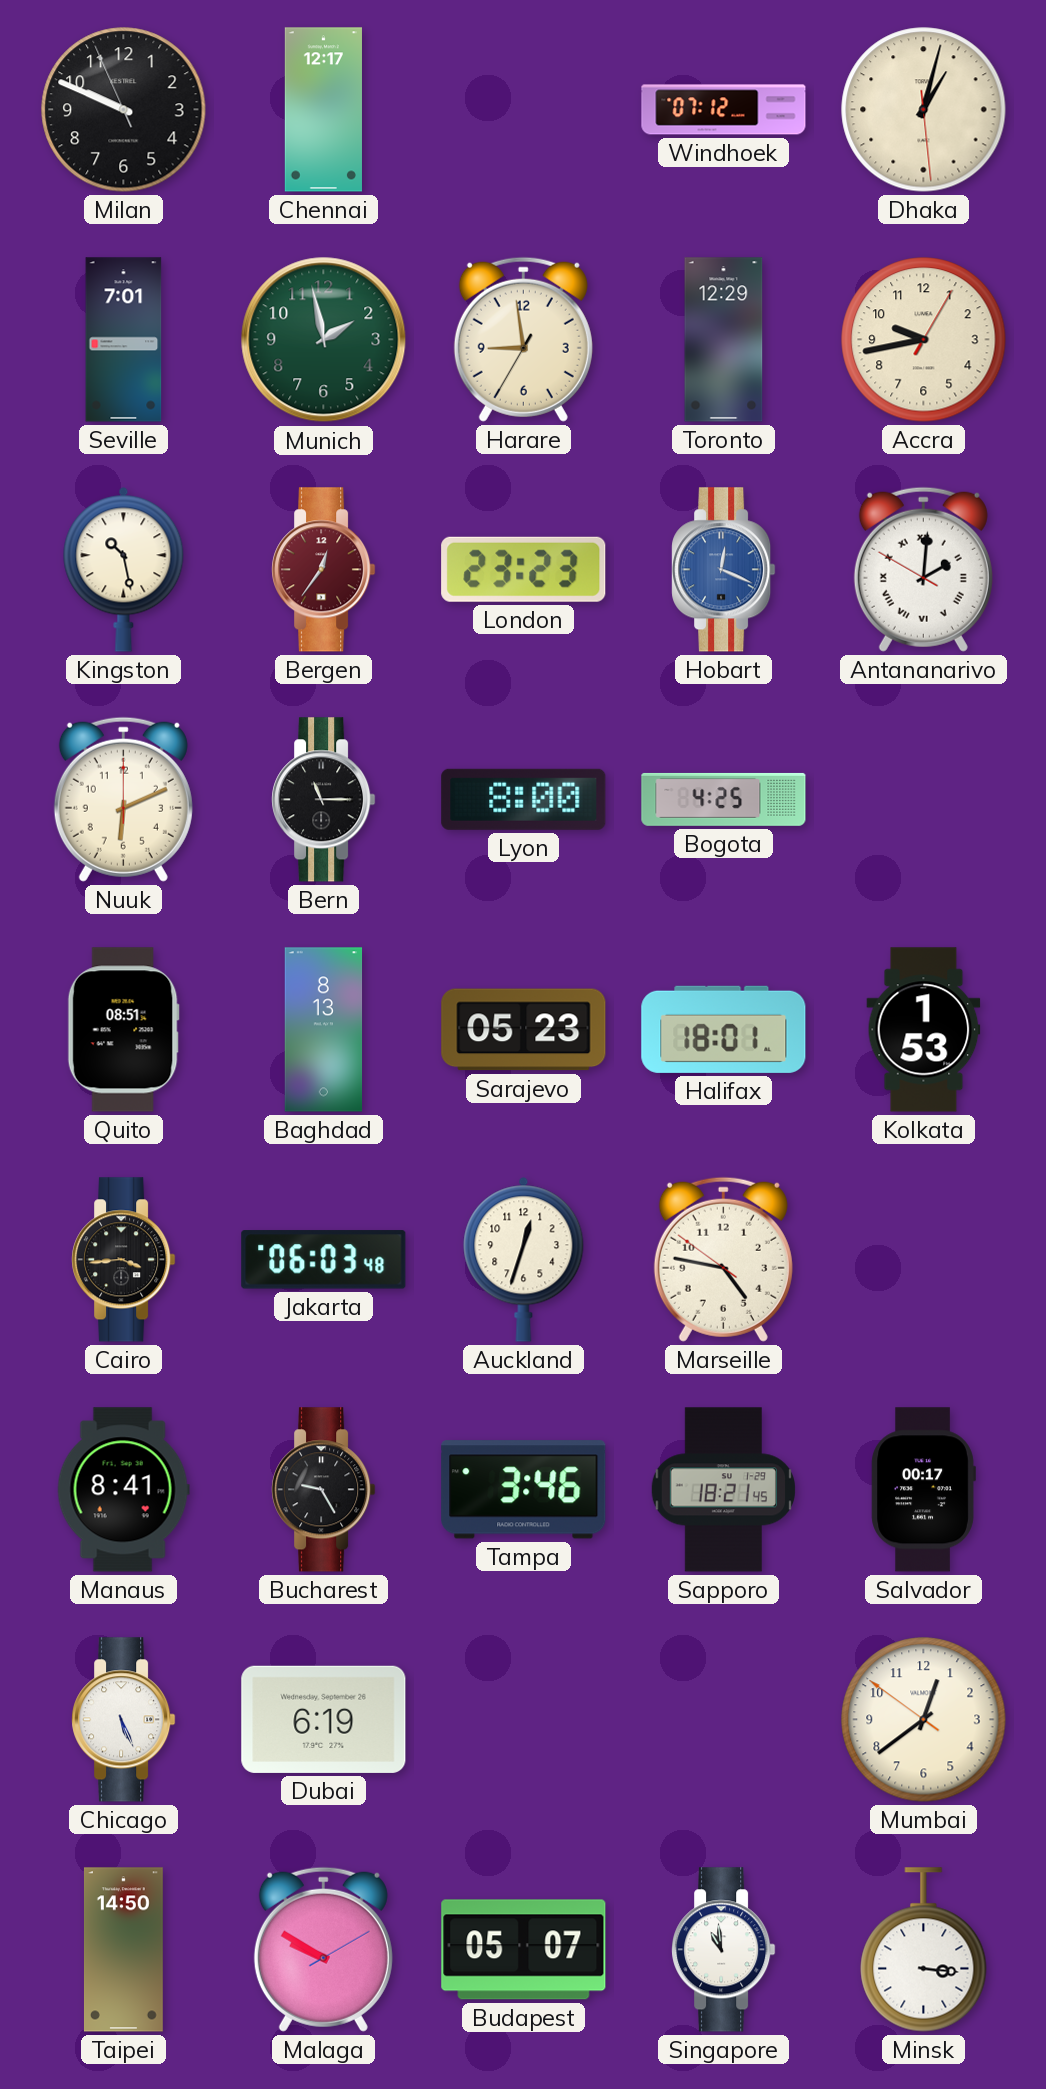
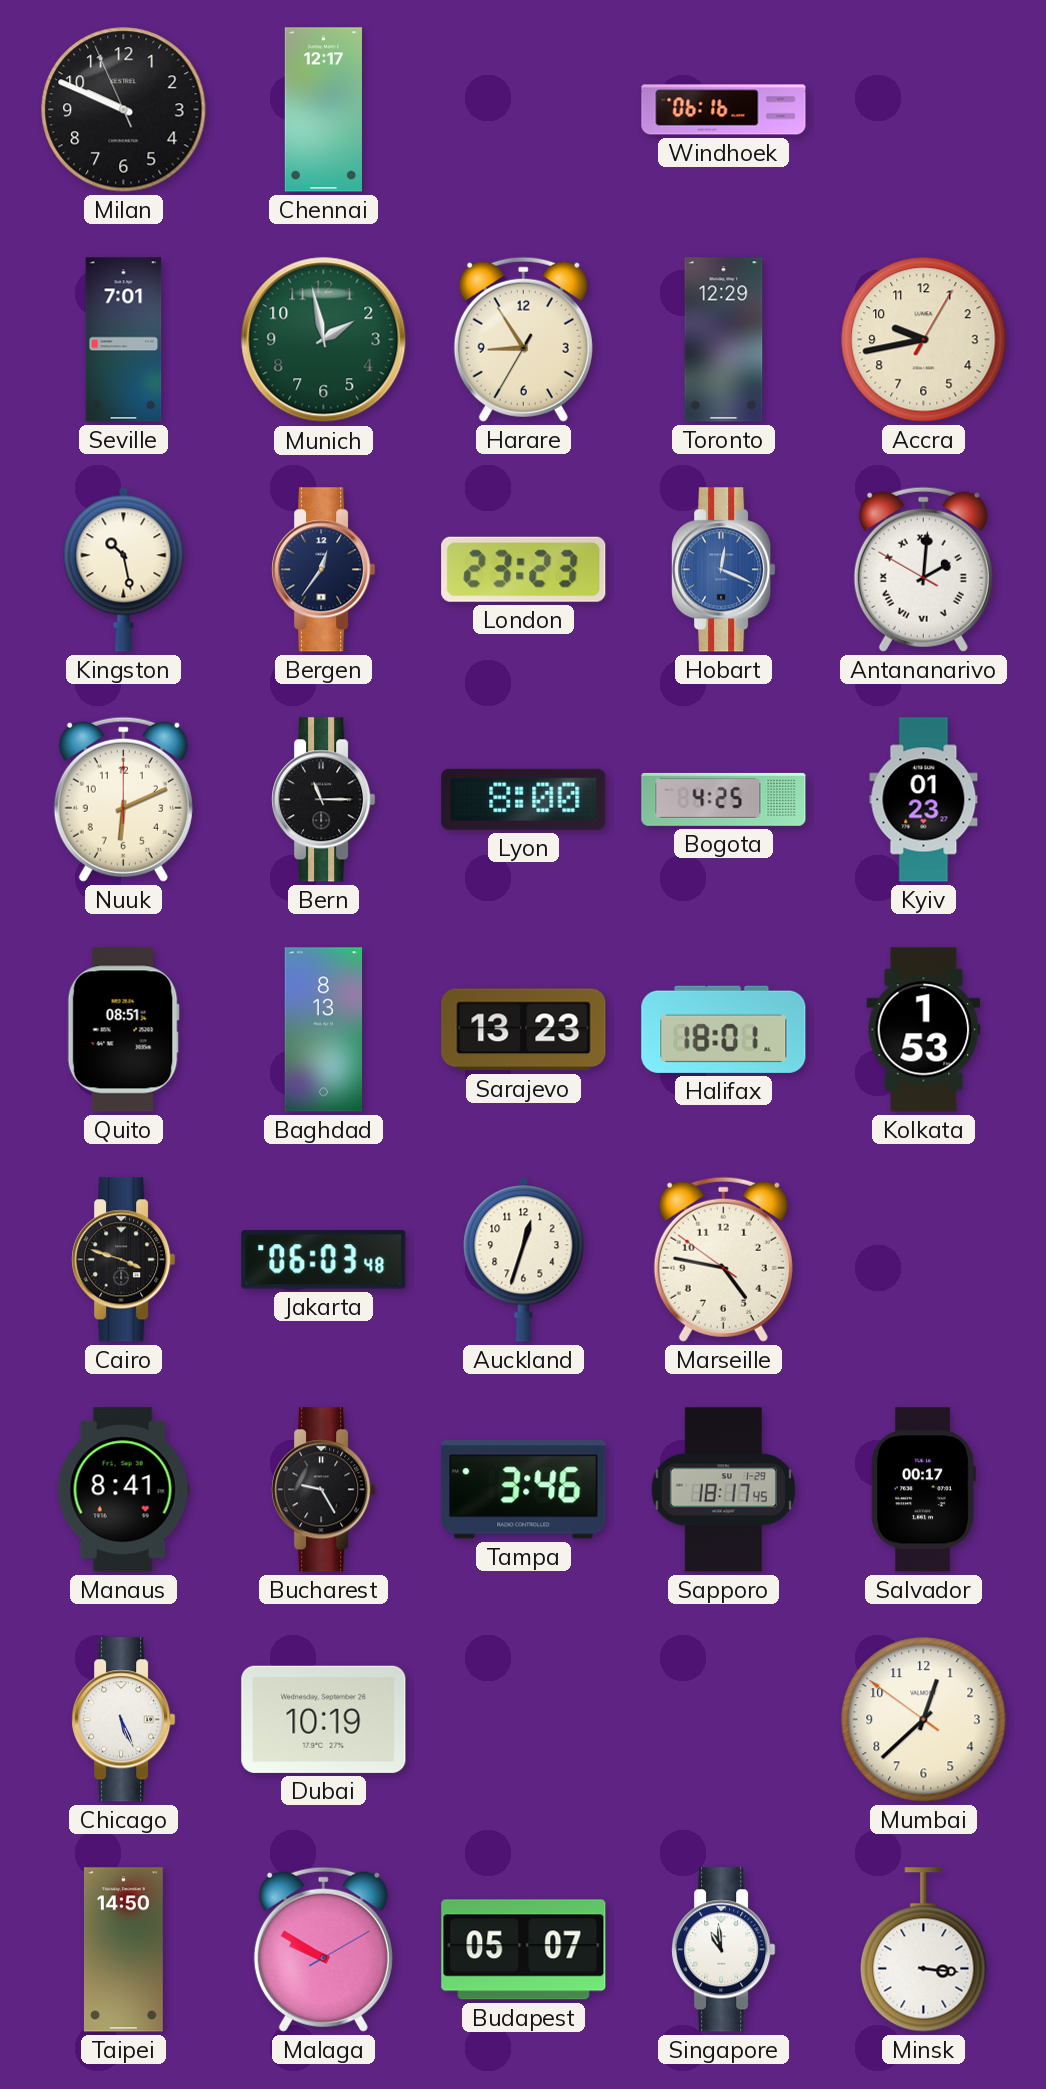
Windhoek: 07:12 -> 06:16 (724, 110)
Dhaka: 1:02 -> none (924, 110)
Harare: 8:58 -> 8:54 (523, 339)
Bergen dial: burgundy -> navy (324, 570)
Kyiv: none -> 01:23 (924, 800)
Sarajevo: 05:23 -> 13:23 (524, 1030)
Cairo: 3:44 -> 3:48 (124, 1260)
Sapporo: 18:21 -> 18:17 (723, 1490)
Dubai: 6:19 -> 10:19 (324, 1719)
Mumbai: 12:38 -> 12:37 (924, 1720)
